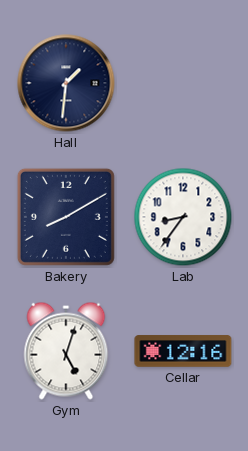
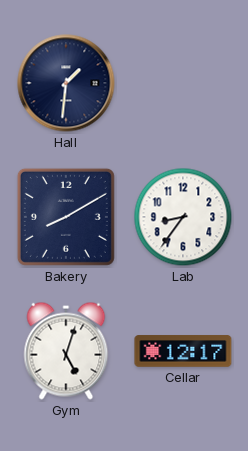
Cellar: 12:16 -> 12:17 (183, 351)
